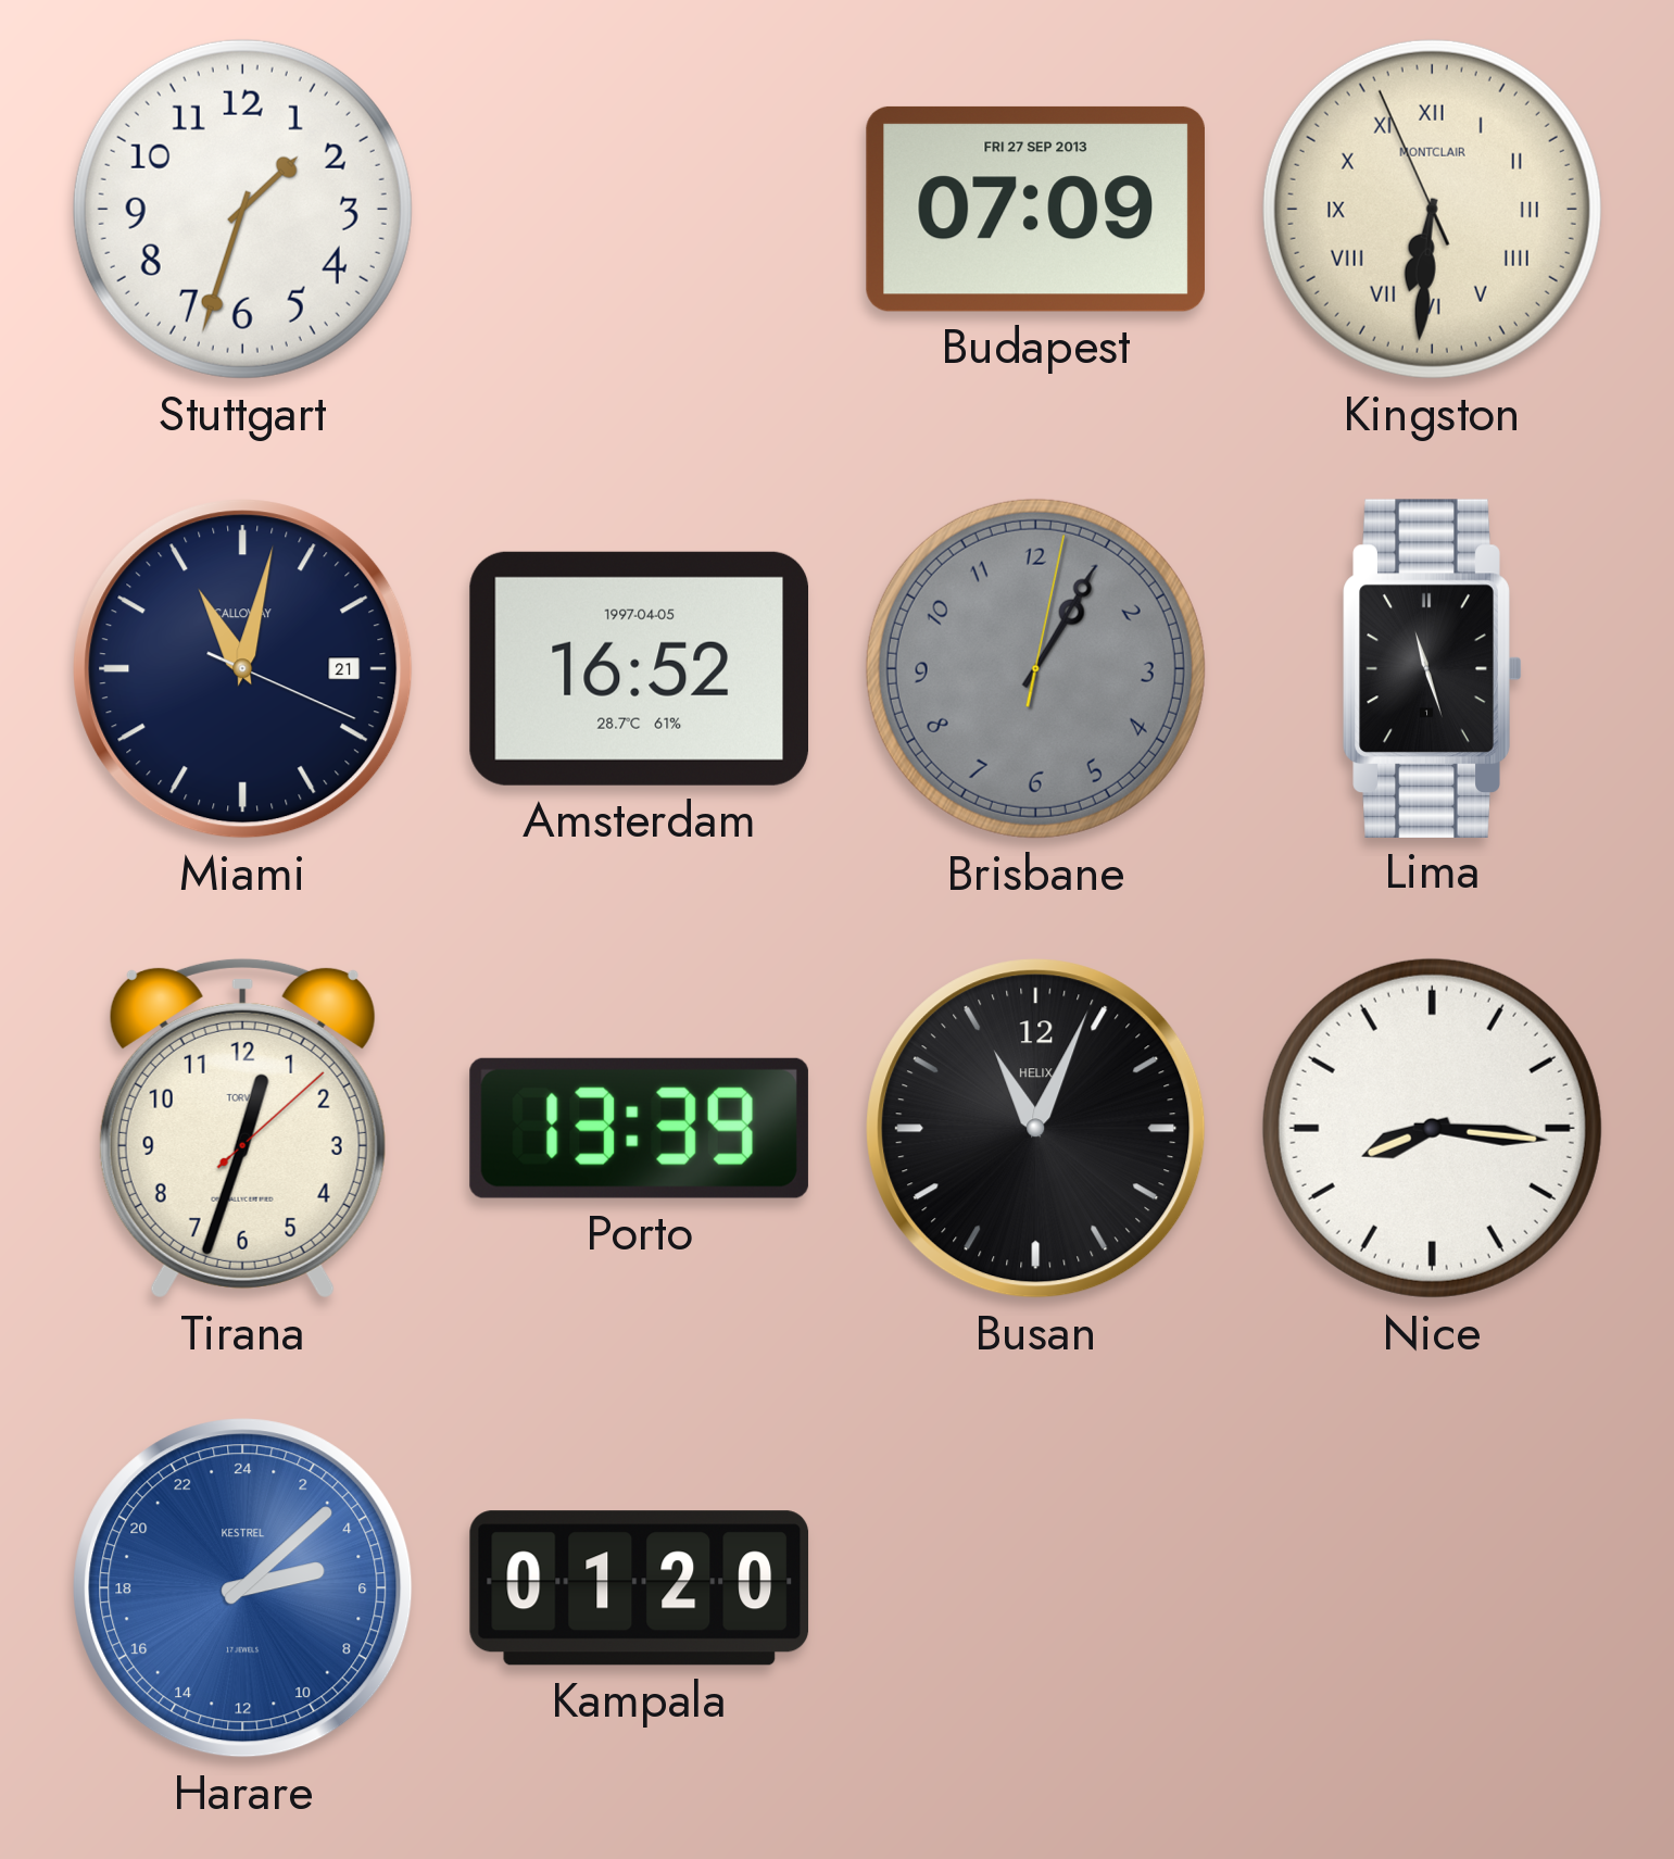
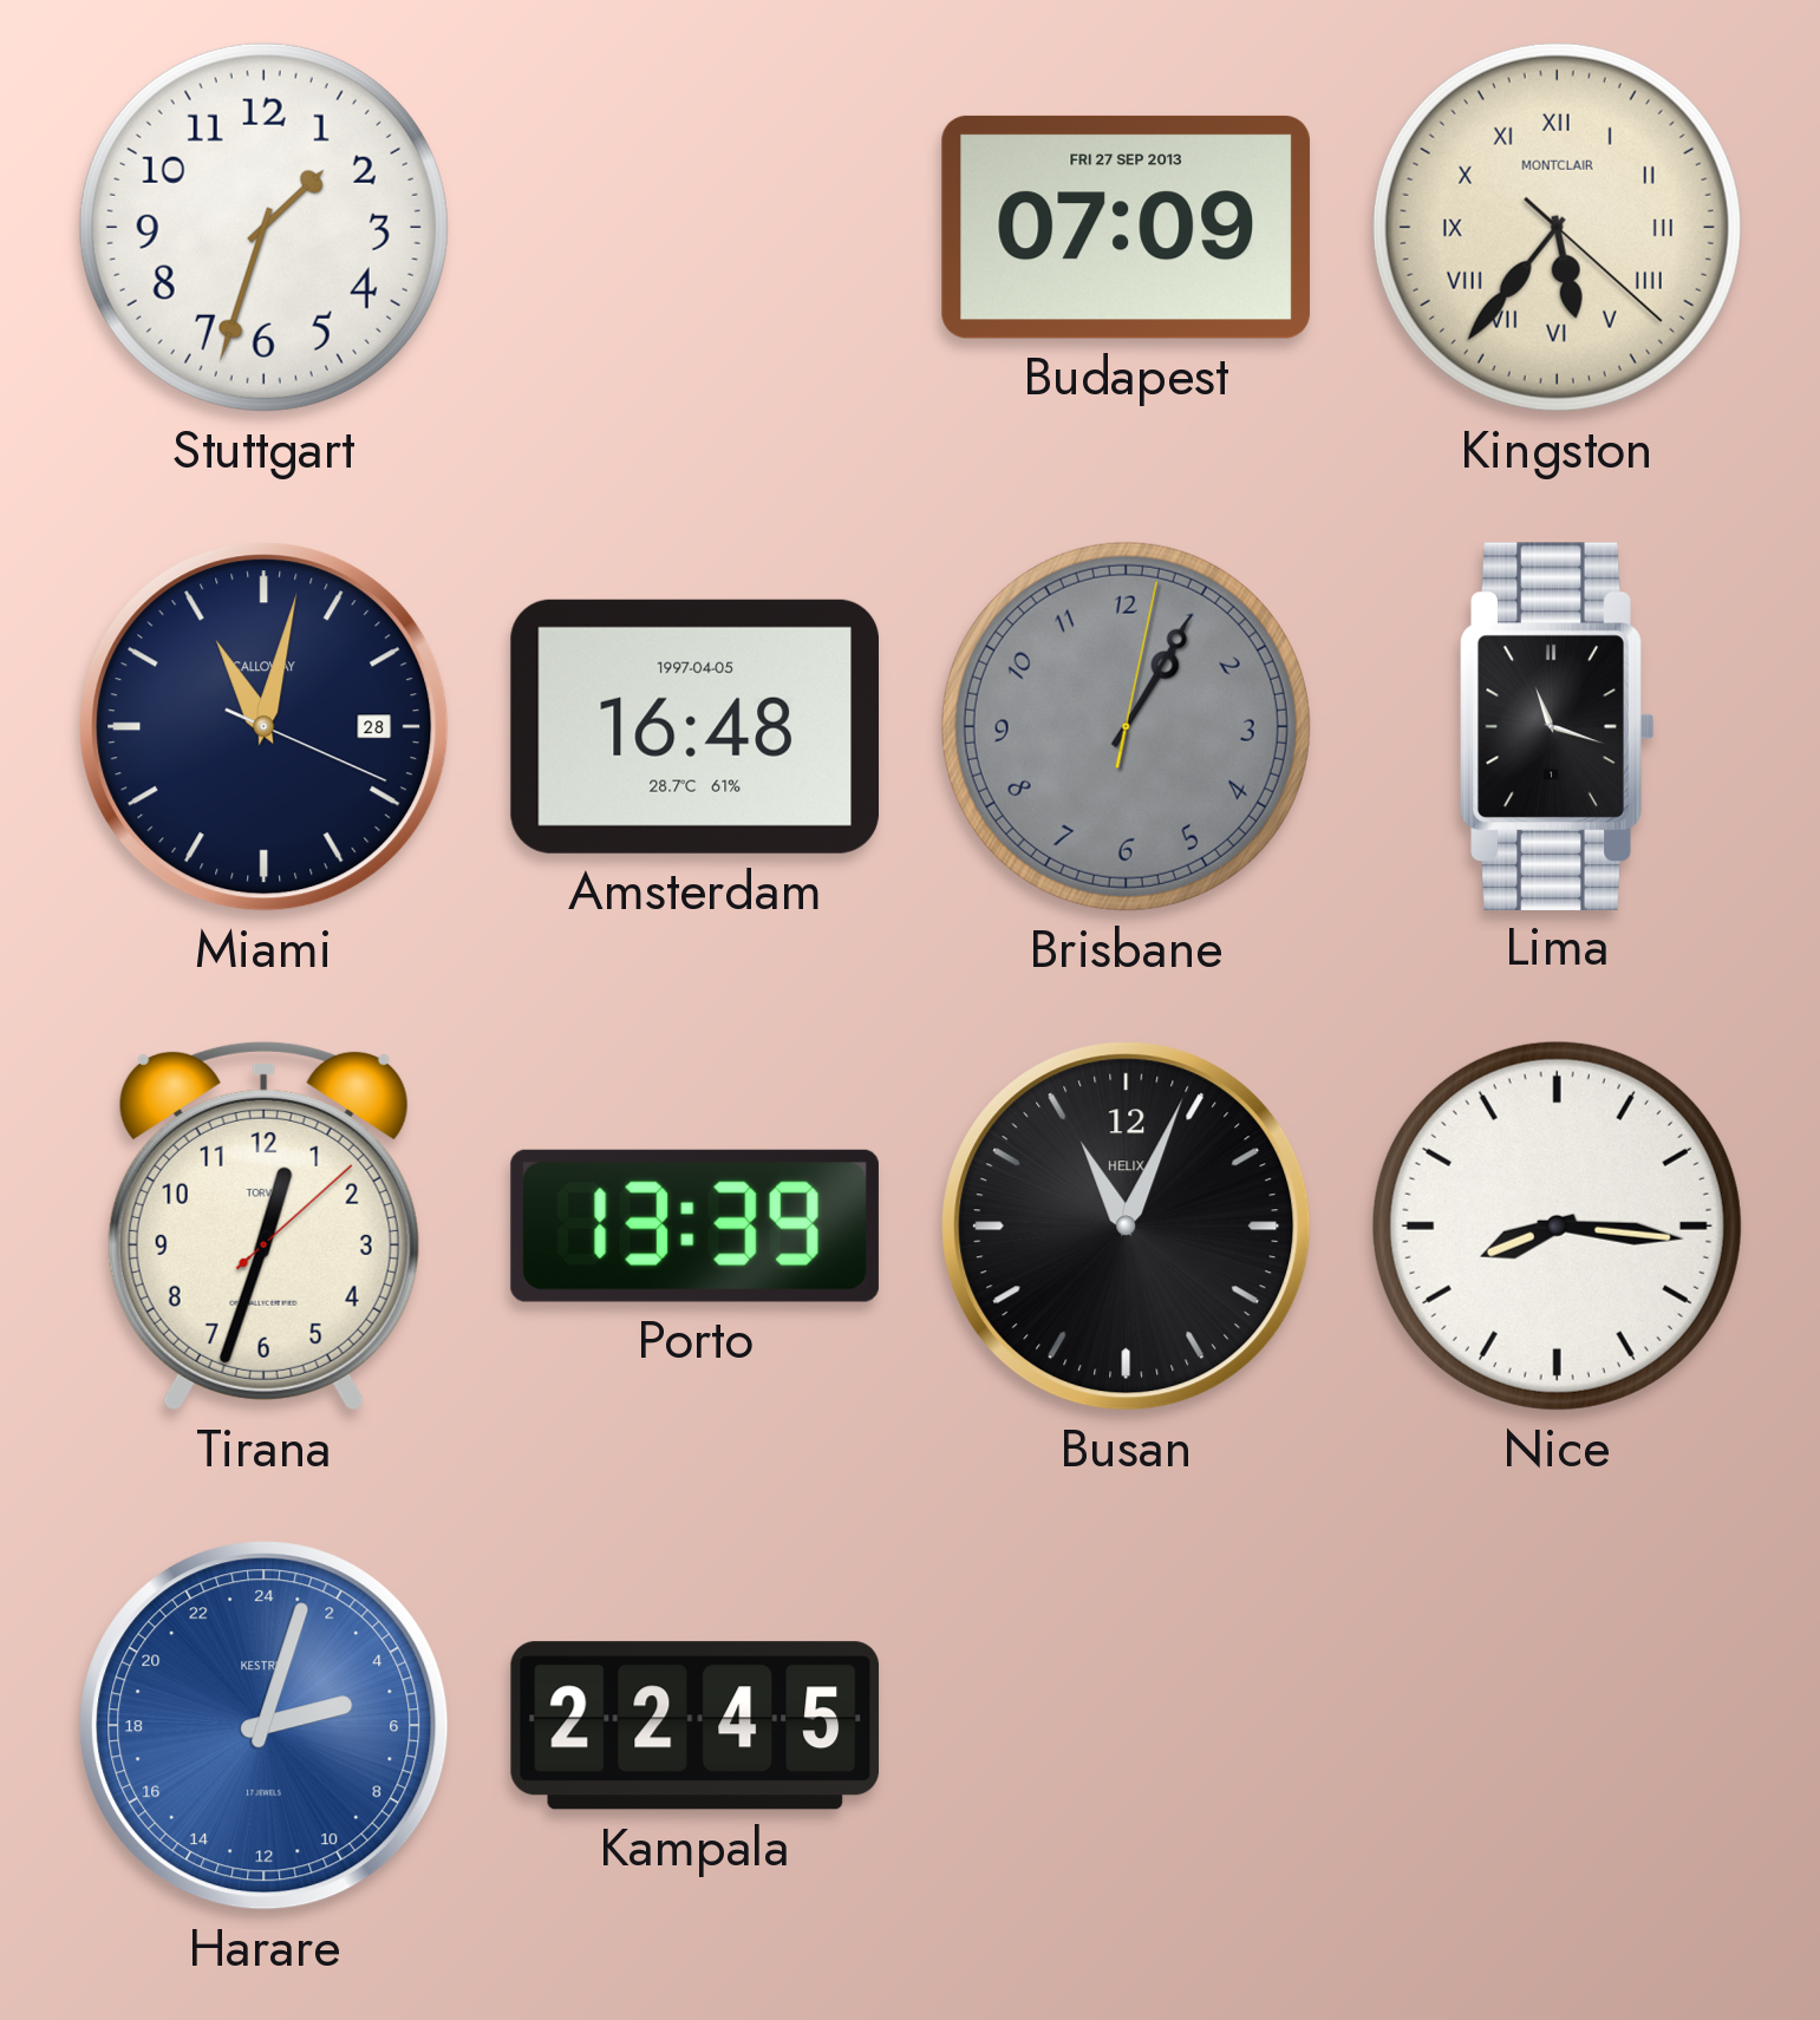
Kingston: 6:30 -> 5:36 (1557, 227)
Miami date: 21 -> 28 (265, 727)
Amsterdam: 16:52 -> 16:48 (694, 726)
Lima: 11:27 -> 11:18 (1558, 726)
Harare: 5:08 -> 5:03 (265, 1726)
Kampala: 01:20 -> 22:45 (696, 1726)
